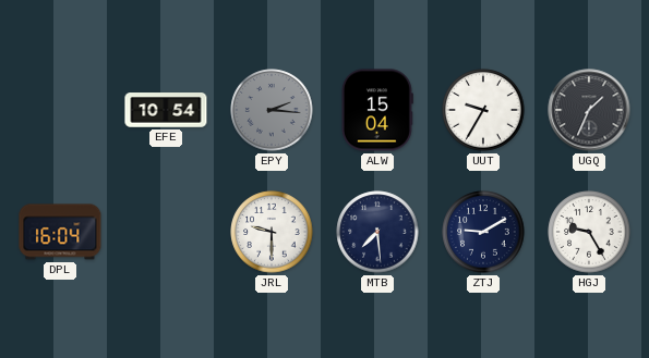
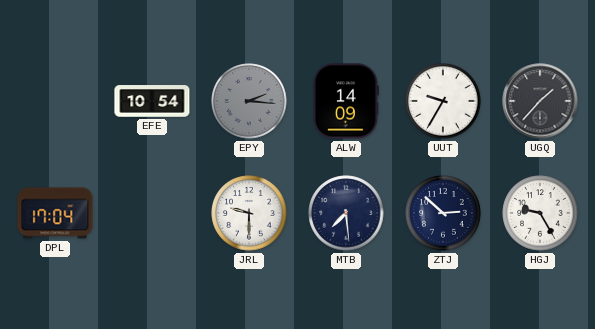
ALW: 15:04 -> 14:09 (346, 101)
UGQ: 1:34 -> 1:37 (540, 101)
DPL: 16:04 -> 17:04 (55, 213)
ZTJ: 9:10 -> 2:52 (443, 213)
